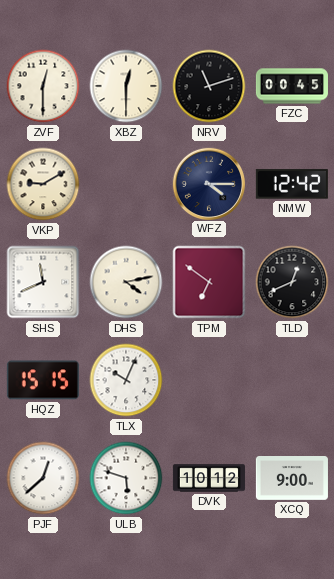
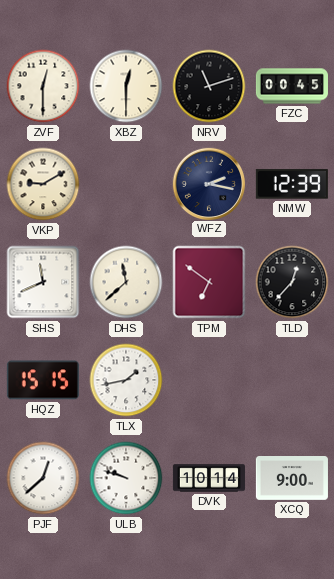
WFZ: 4:15 -> 2:17 (208, 183)
NMW: 12:42 -> 12:39 (292, 184)
DHS: 4:13 -> 11:38 (126, 282)
TLD: 12:41 -> 12:37 (292, 282)
TLX: 10:04 -> 1:43 (126, 380)
ULB: 5:48 -> 9:48 (126, 478)
DVK: 10:12 -> 10:14 (209, 478)
